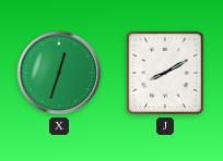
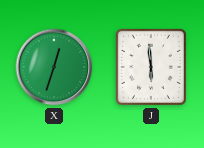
J: 8:10 -> 5:59 (151, 67)
